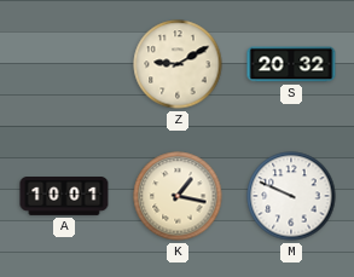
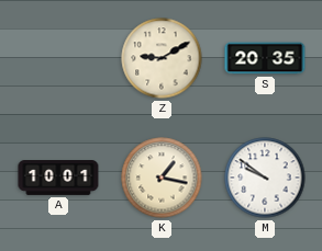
S: 20:32 -> 20:35 (265, 58)
M: 9:49 -> 9:51 (265, 178)
